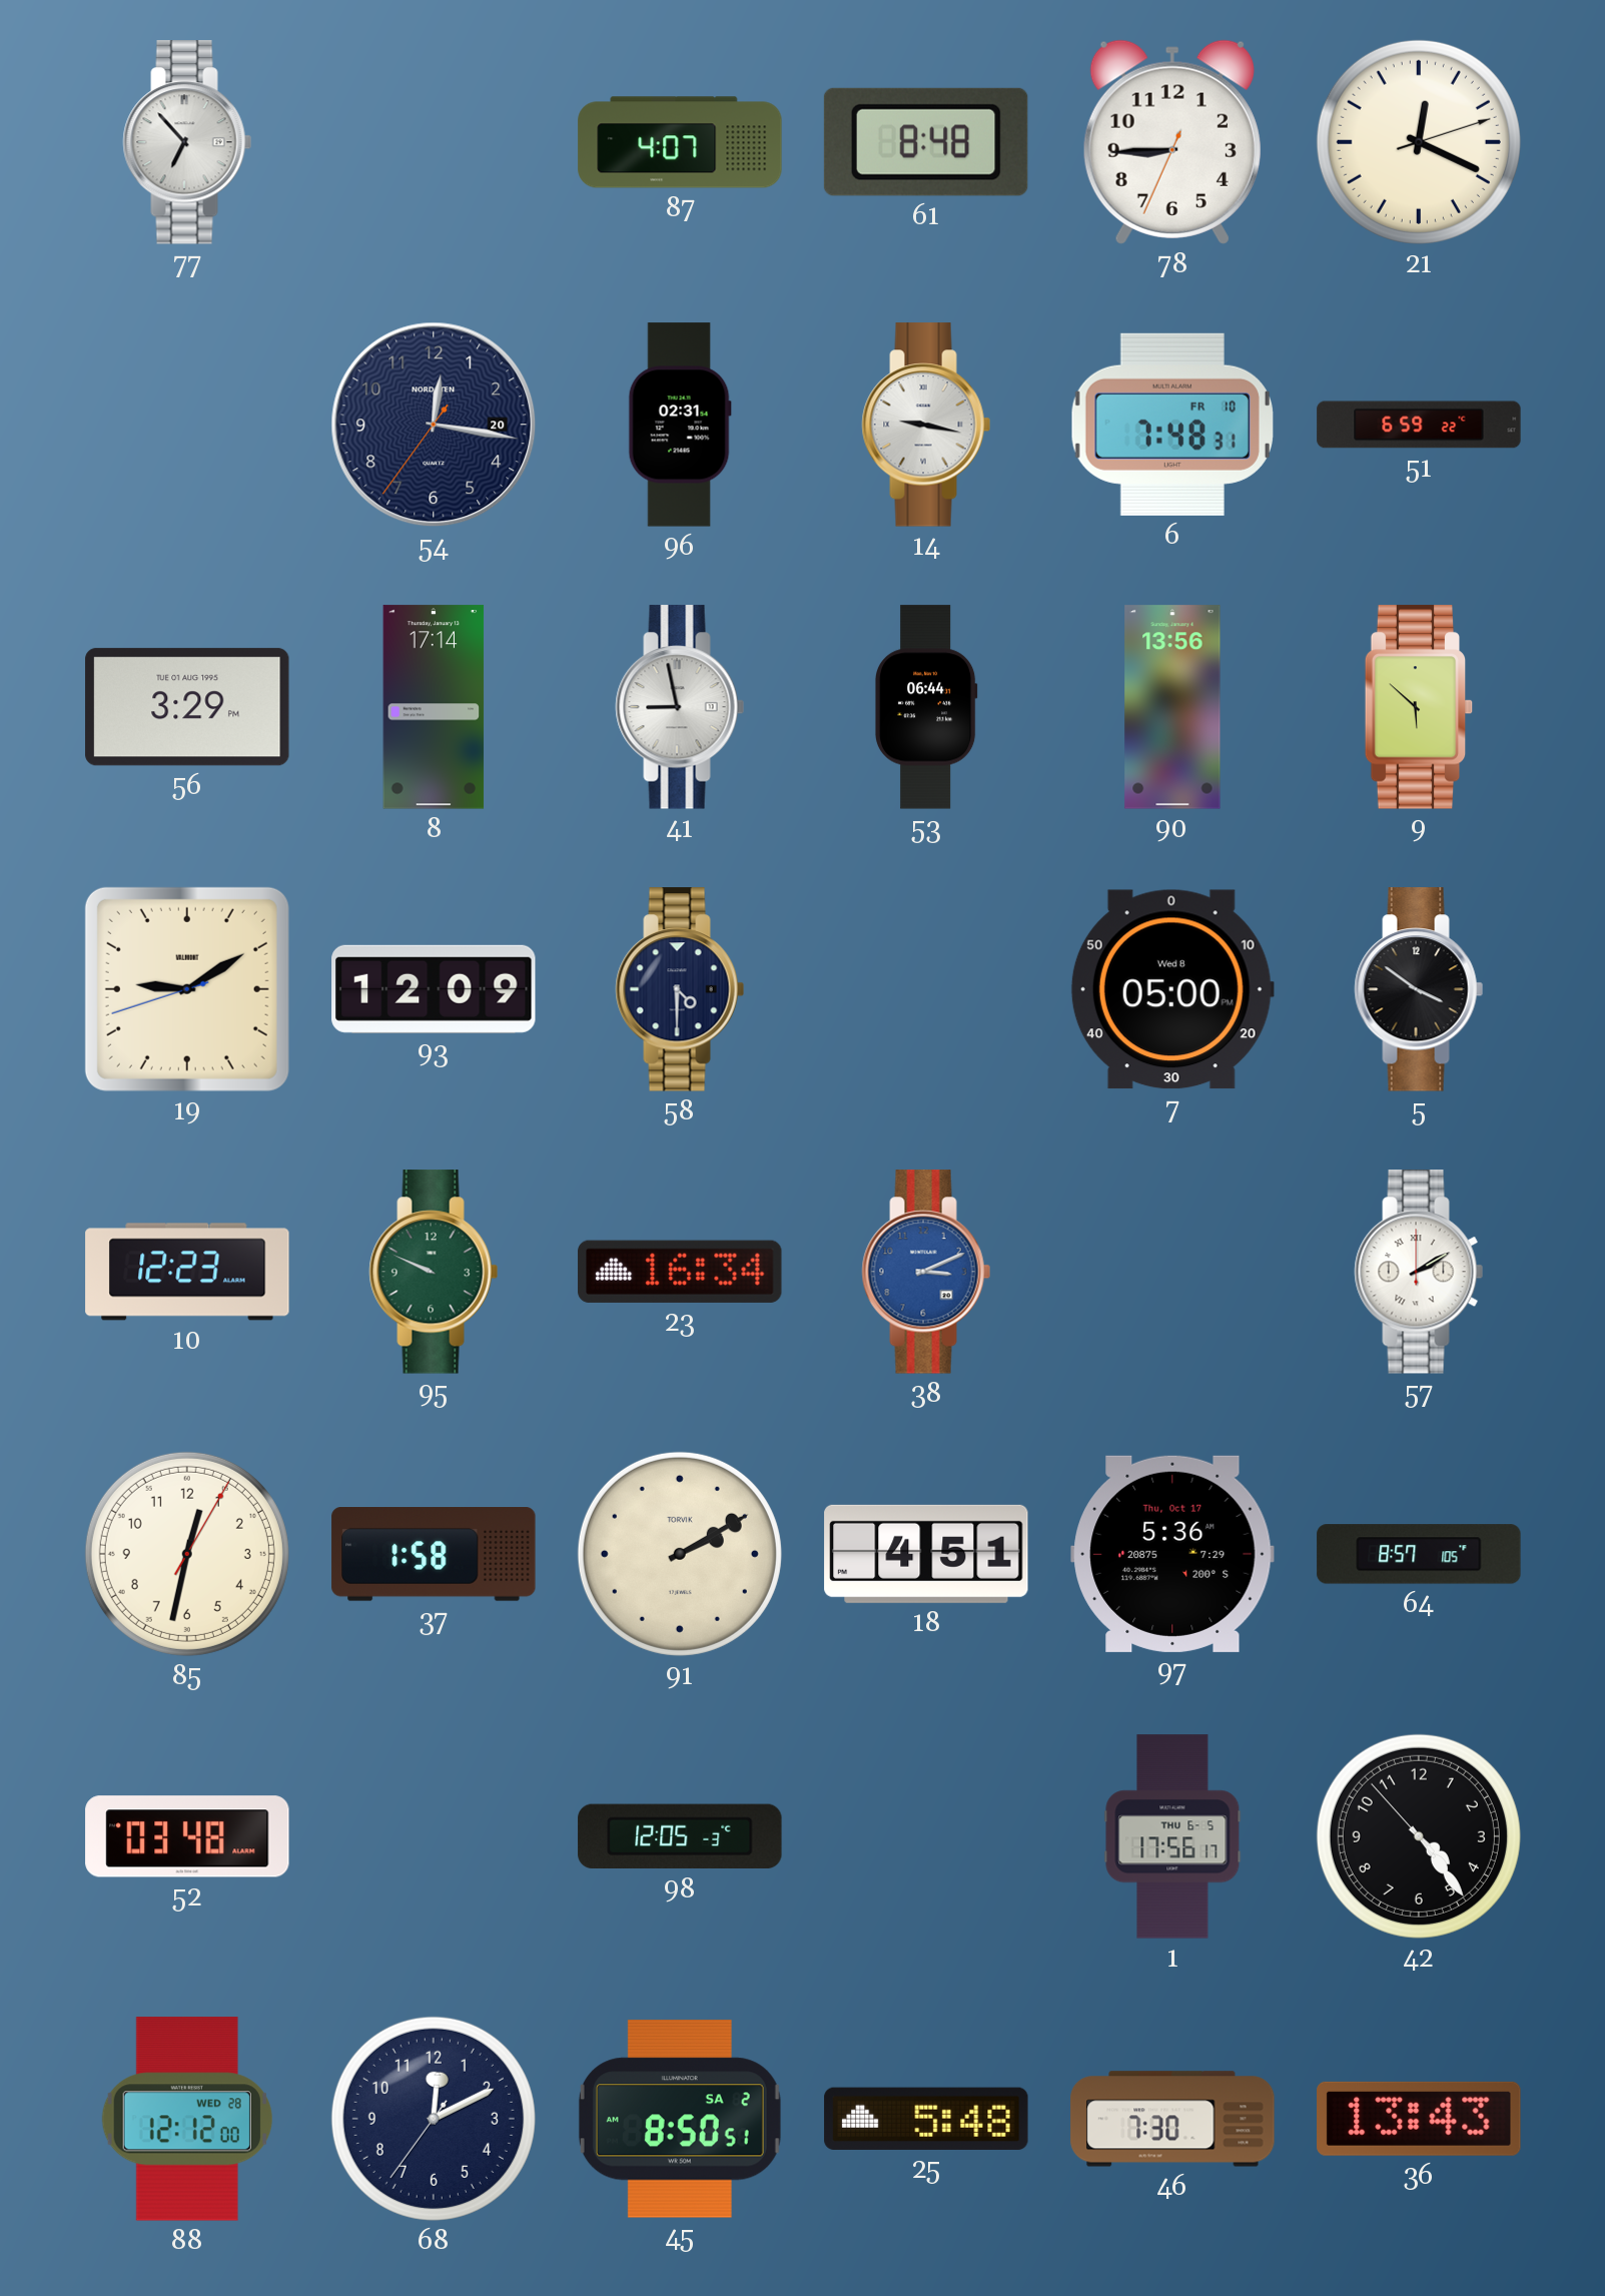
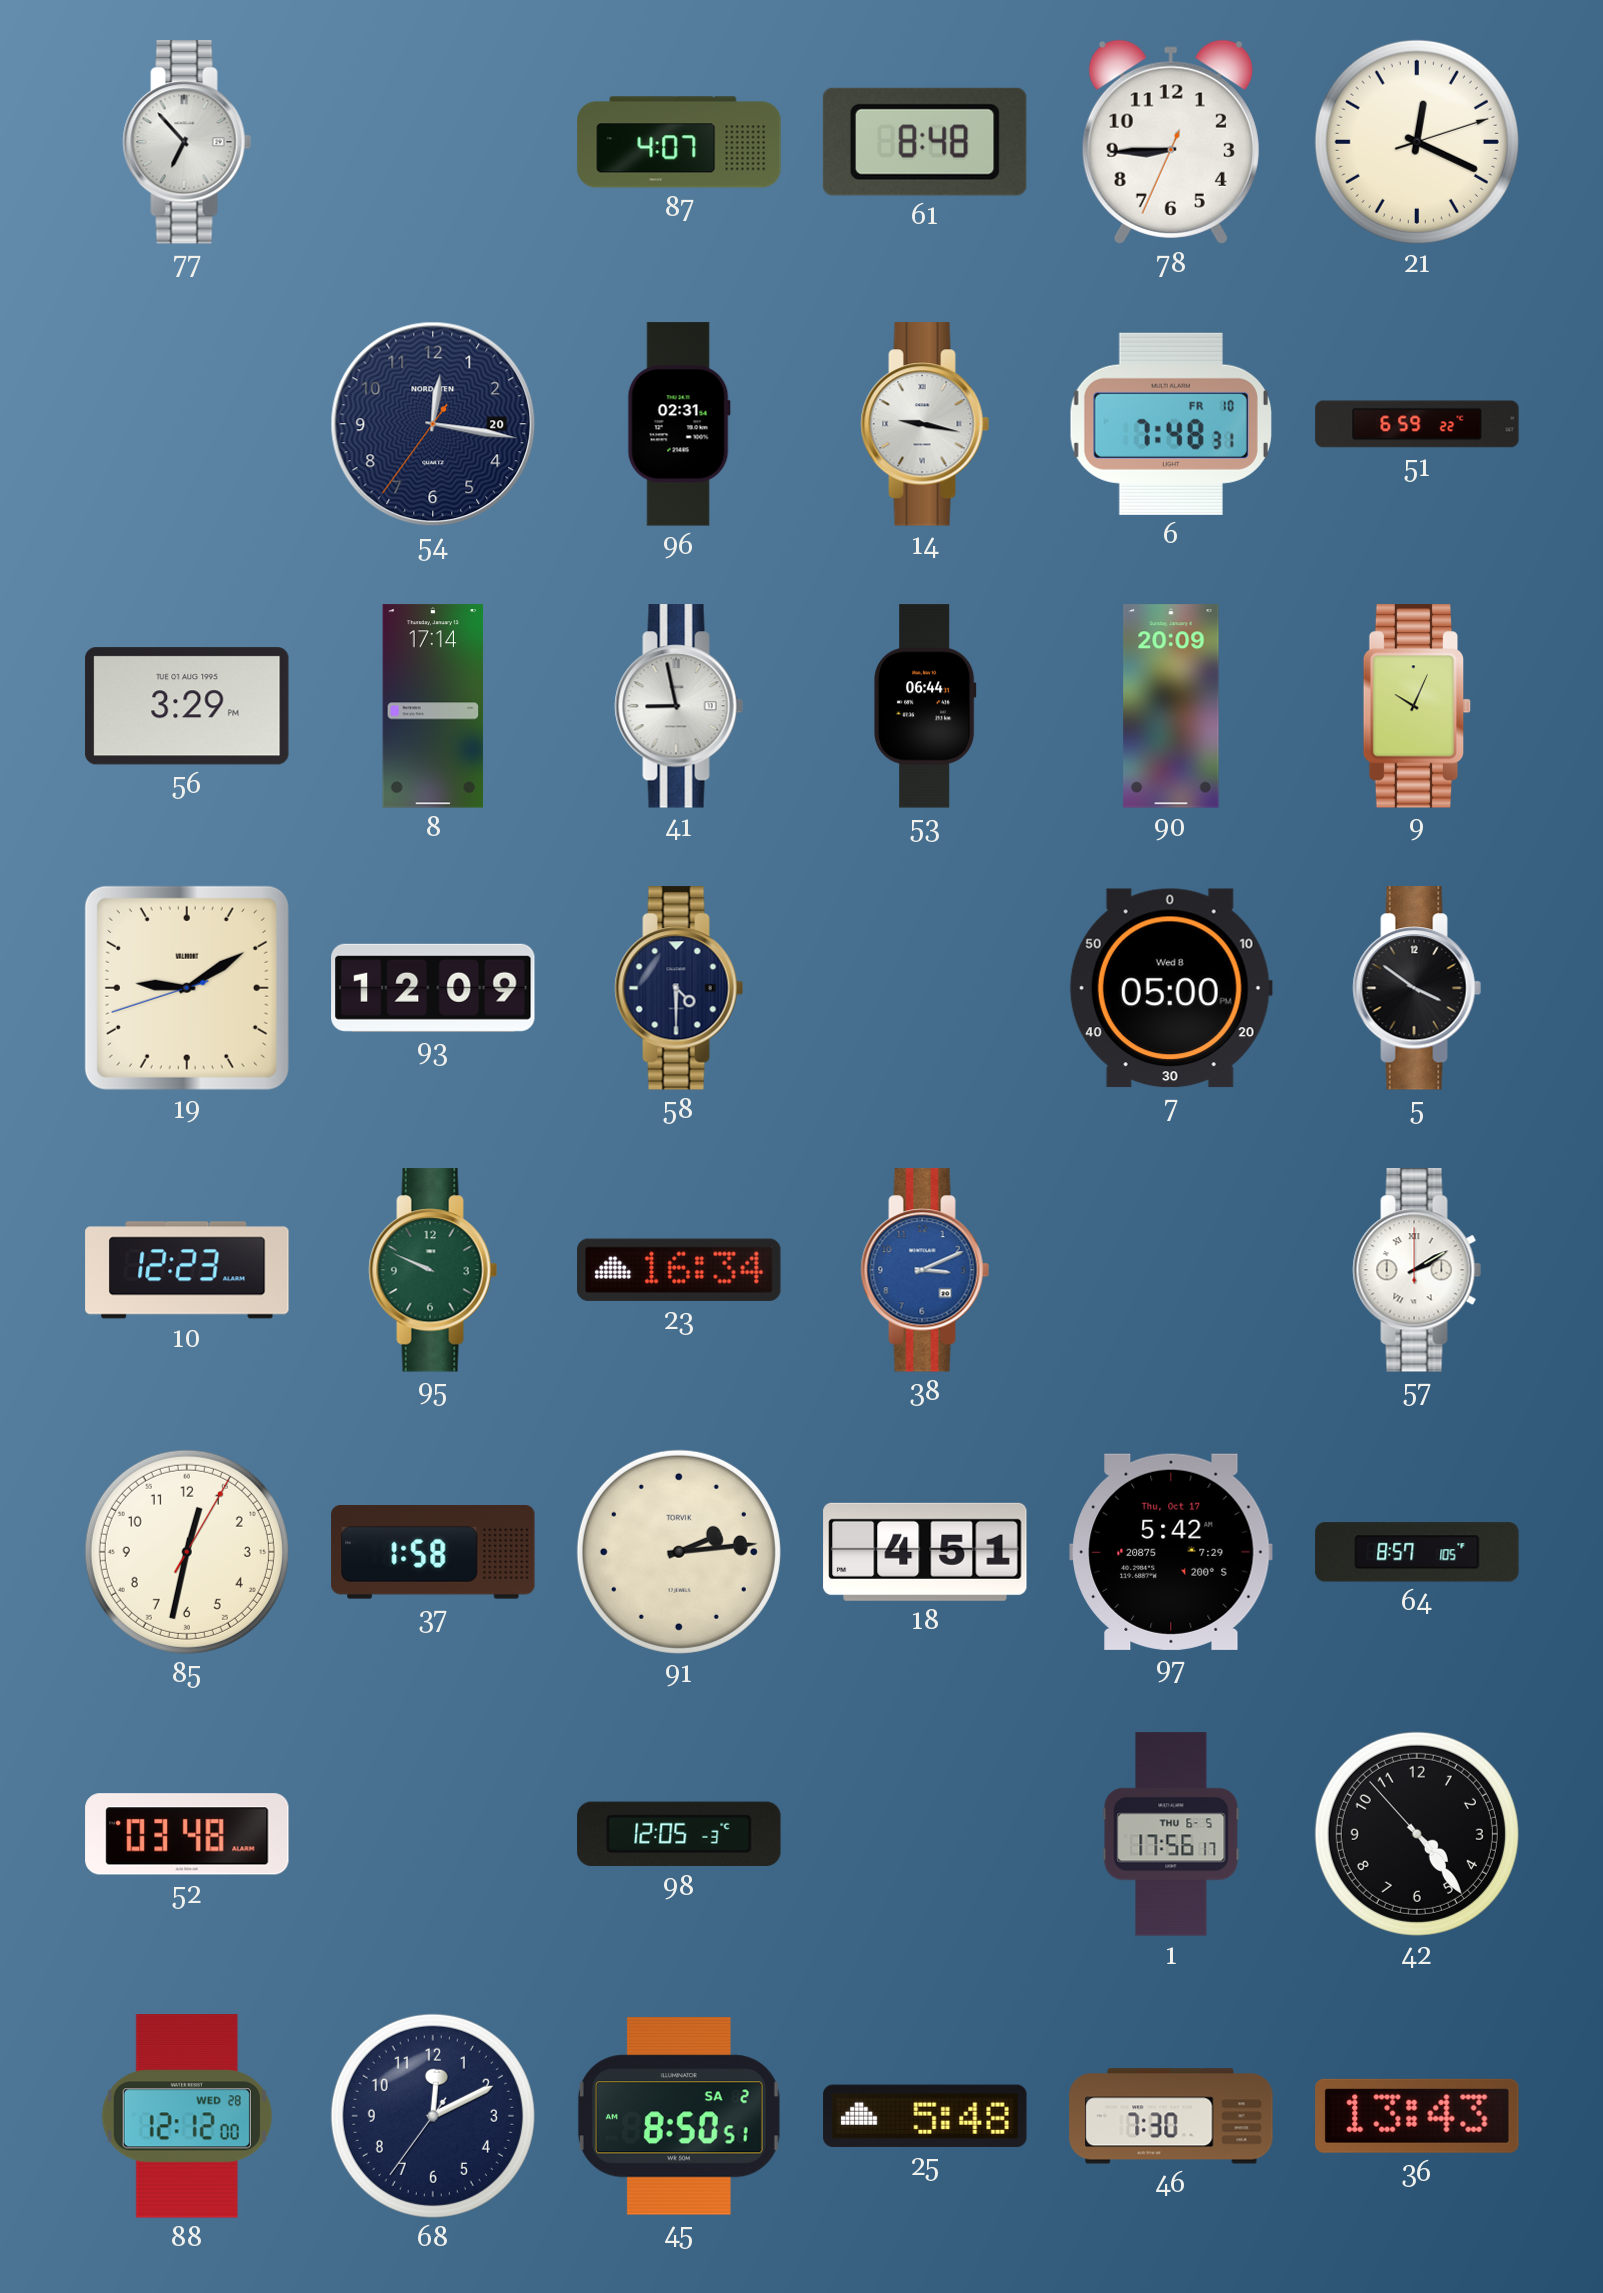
90: 13:56 -> 20:09 (1171, 706)
9: 5:52 -> 10:04 (1417, 706)
91: 2:10 -> 2:14 (679, 1552)
97: 5:36 -> 5:42 (1171, 1552)
